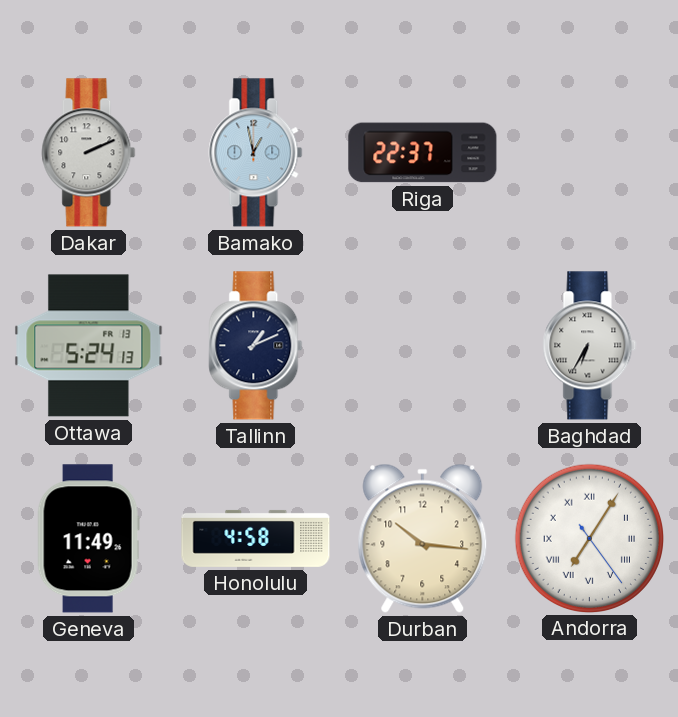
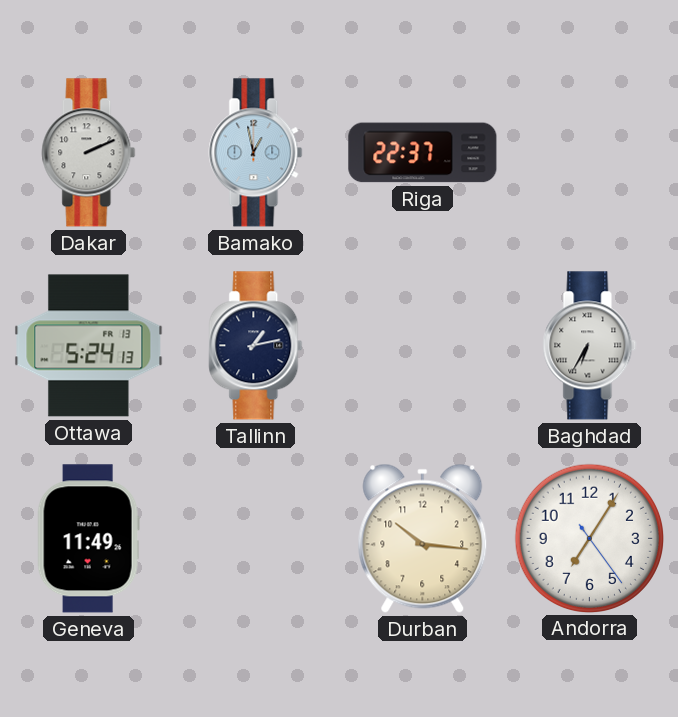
Tallinn: 1:11 -> 1:13 (256, 346)
Honolulu: 4:58 -> none (256, 538)
Andorra numerals: Roman -> Arabic (589, 538)
